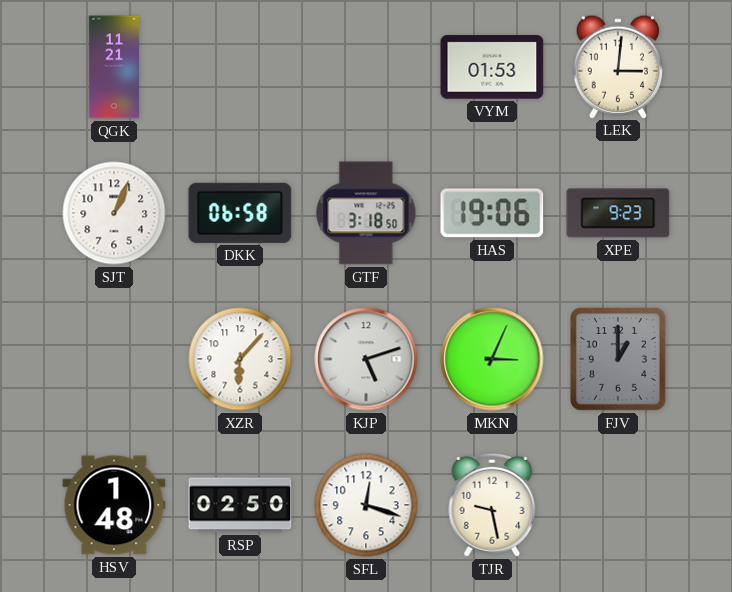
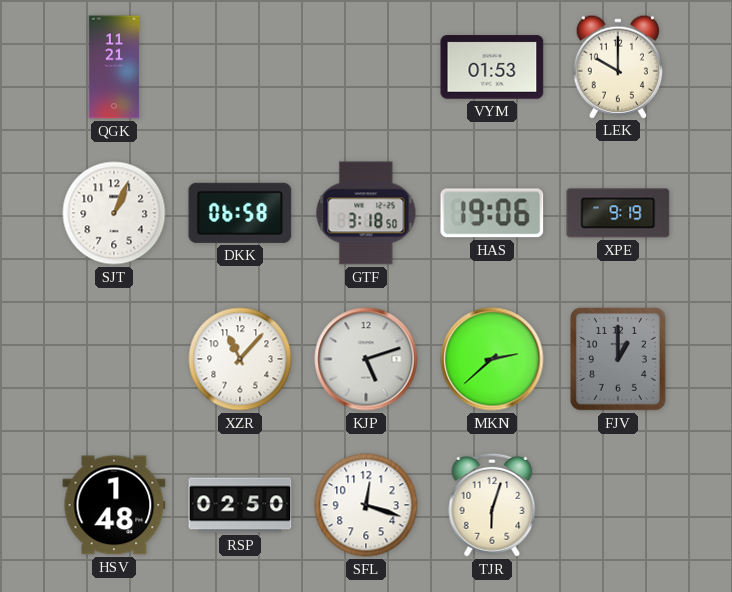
LEK: 3:01 -> 10:00 (618, 66)
XPE: 9:23 -> 9:19 (618, 213)
XZR: 6:07 -> 11:07 (240, 359)
MKN: 3:04 -> 2:38 (492, 359)
TJR: 9:28 -> 6:03 (492, 505)
